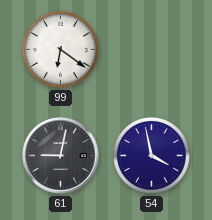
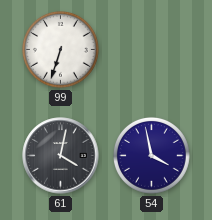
99: 6:21 -> 6:33 (61, 49)
61: 9:02 -> 4:02 (61, 156)
